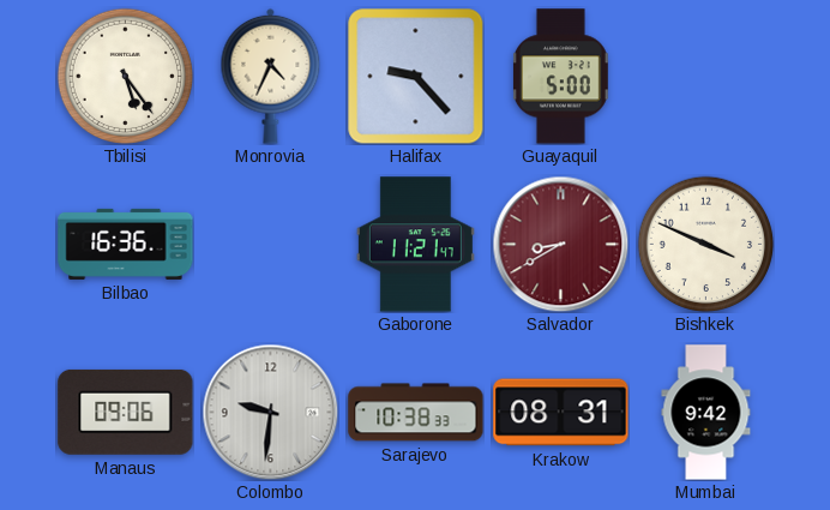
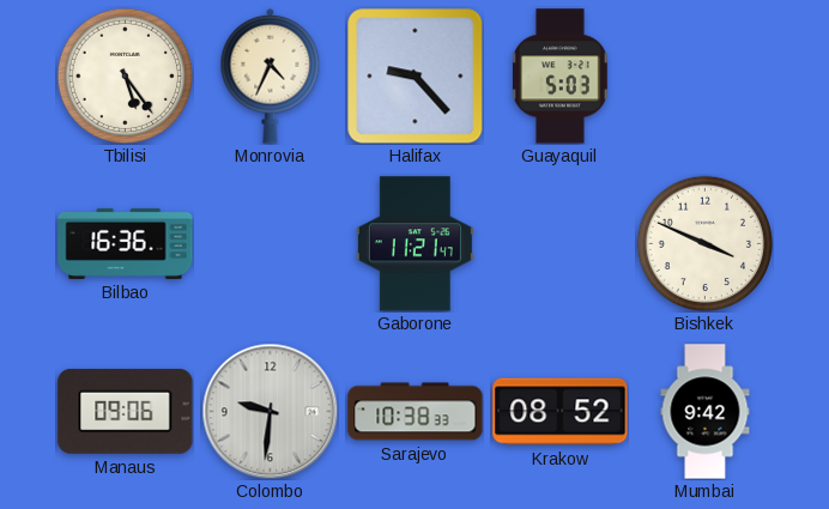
Guayaquil: 5:00 -> 5:03 (559, 77)
Salvador: 8:40 -> none (560, 244)
Krakow: 08:31 -> 08:52 (561, 412)
